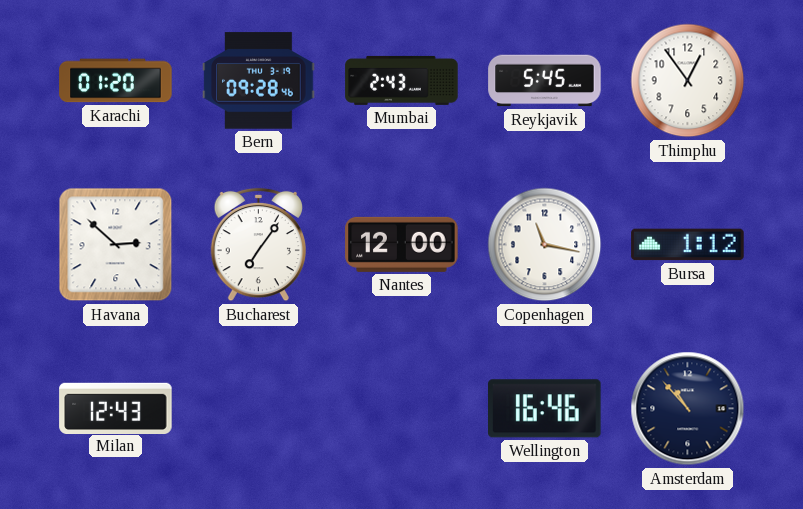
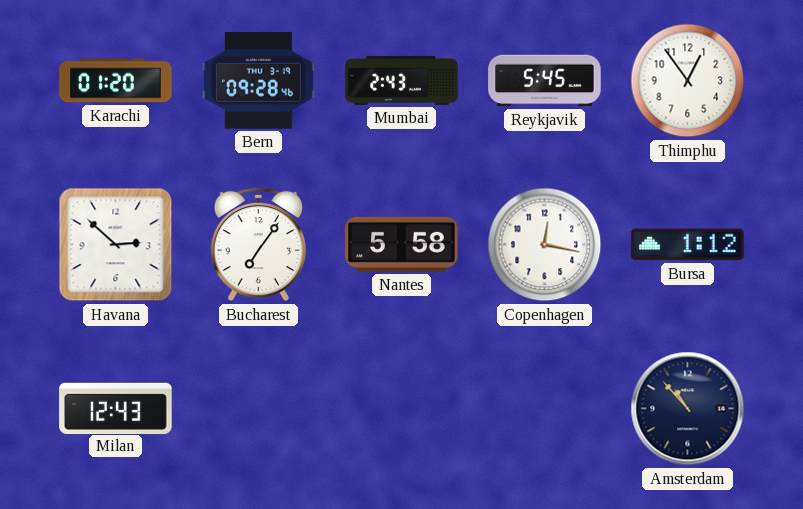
Nantes: 12:00 -> 5:58 (402, 244)
Copenhagen: 11:17 -> 12:17 (545, 245)
Wellington: 16:46 -> none (545, 409)
